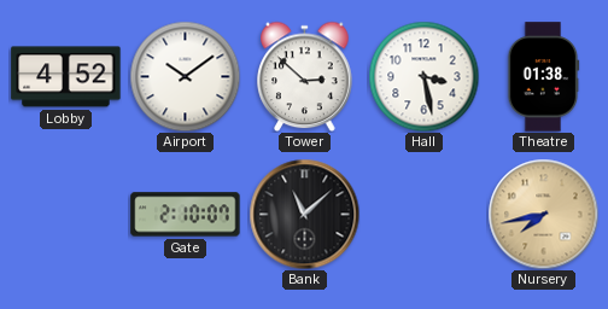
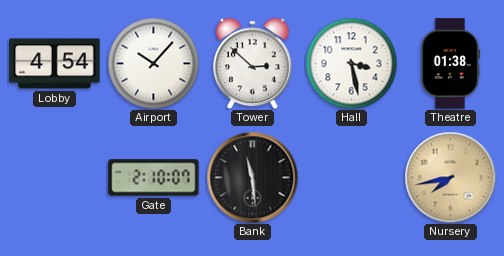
Lobby: 4:52 -> 4:54 (55, 64)
Airport: 10:09 -> 10:07 (153, 63)
Bank: 11:08 -> 11:29 (252, 177)
